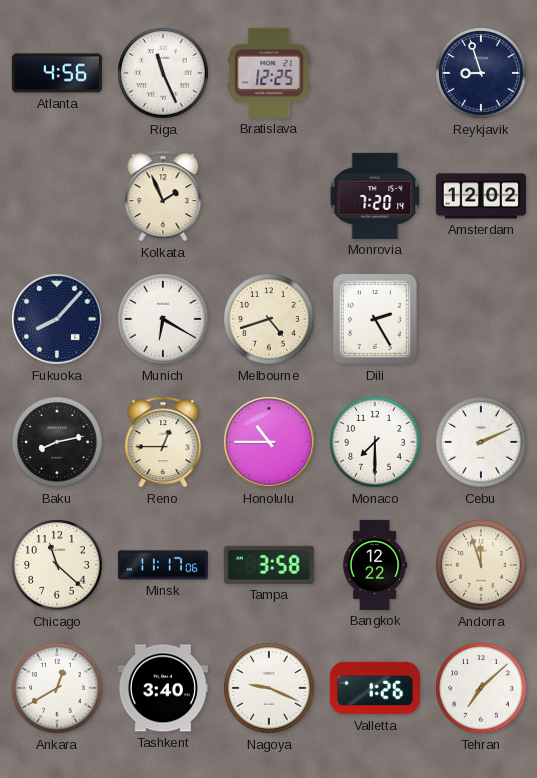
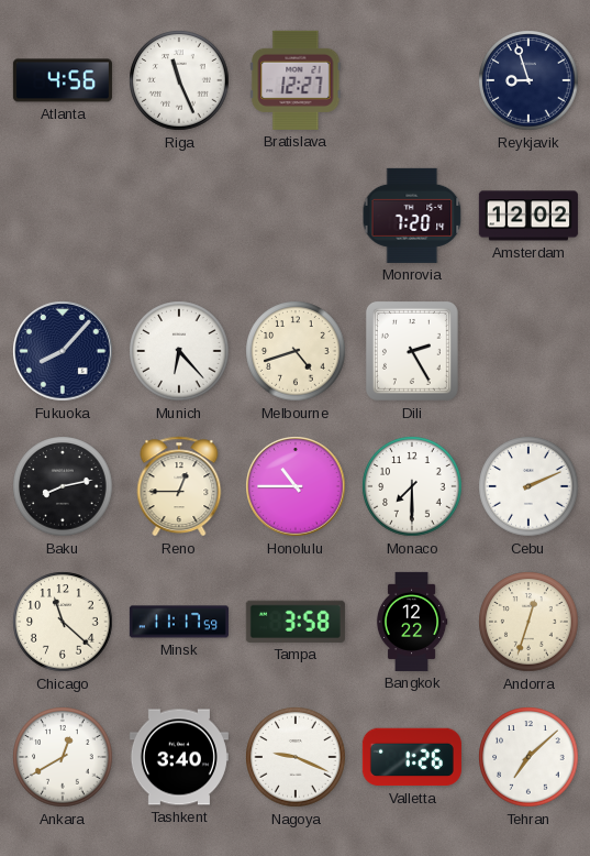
Bratislava: 12:25 -> 12:27 (296, 80)
Kolkata: 1:56 -> none (163, 196)
Munich: 6:20 -> 6:23 (179, 351)
Minsk: 11:17:06 -> 11:17:59 (179, 622)
Andorra: 11:57 -> 12:33 (528, 622)
